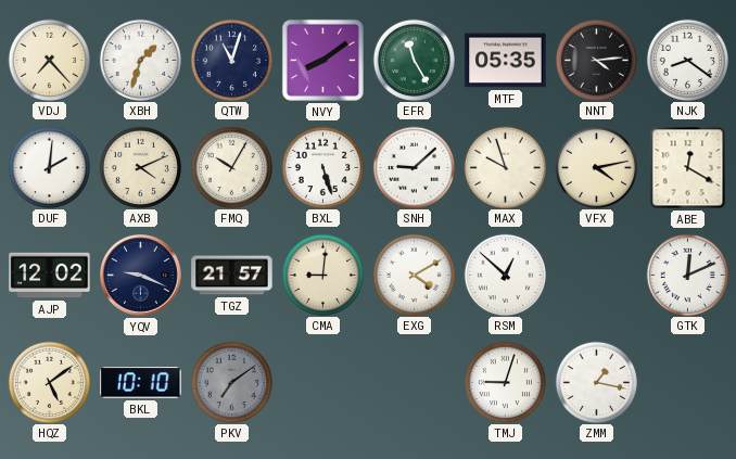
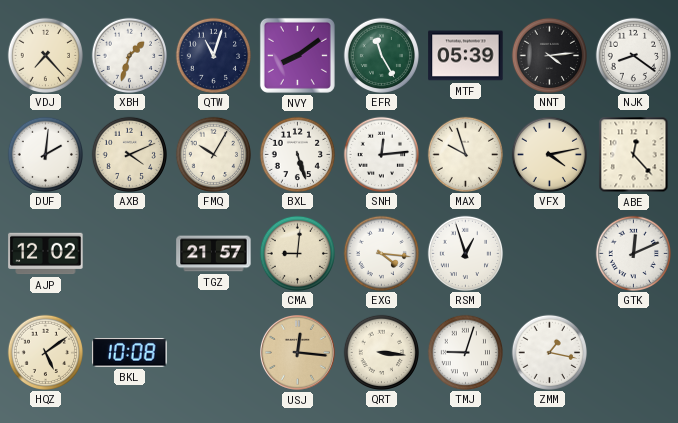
MTF: 05:35 -> 05:39 (466, 56)
SNH: 9:08 -> 12:14 (381, 154)
ABE: 12:20 -> 12:23 (634, 155)
YQV: 9:19 -> none (141, 276)
EXG: 4:10 -> 4:16 (381, 253)
RSM: 12:52 -> 12:57 (465, 253)
BKL: 10:10 -> 10:08 (130, 353)
PKV: 7:09 -> none (231, 382)
USJ: none -> 12:16 (298, 353)
QRT: none -> 3:16 (381, 352)
